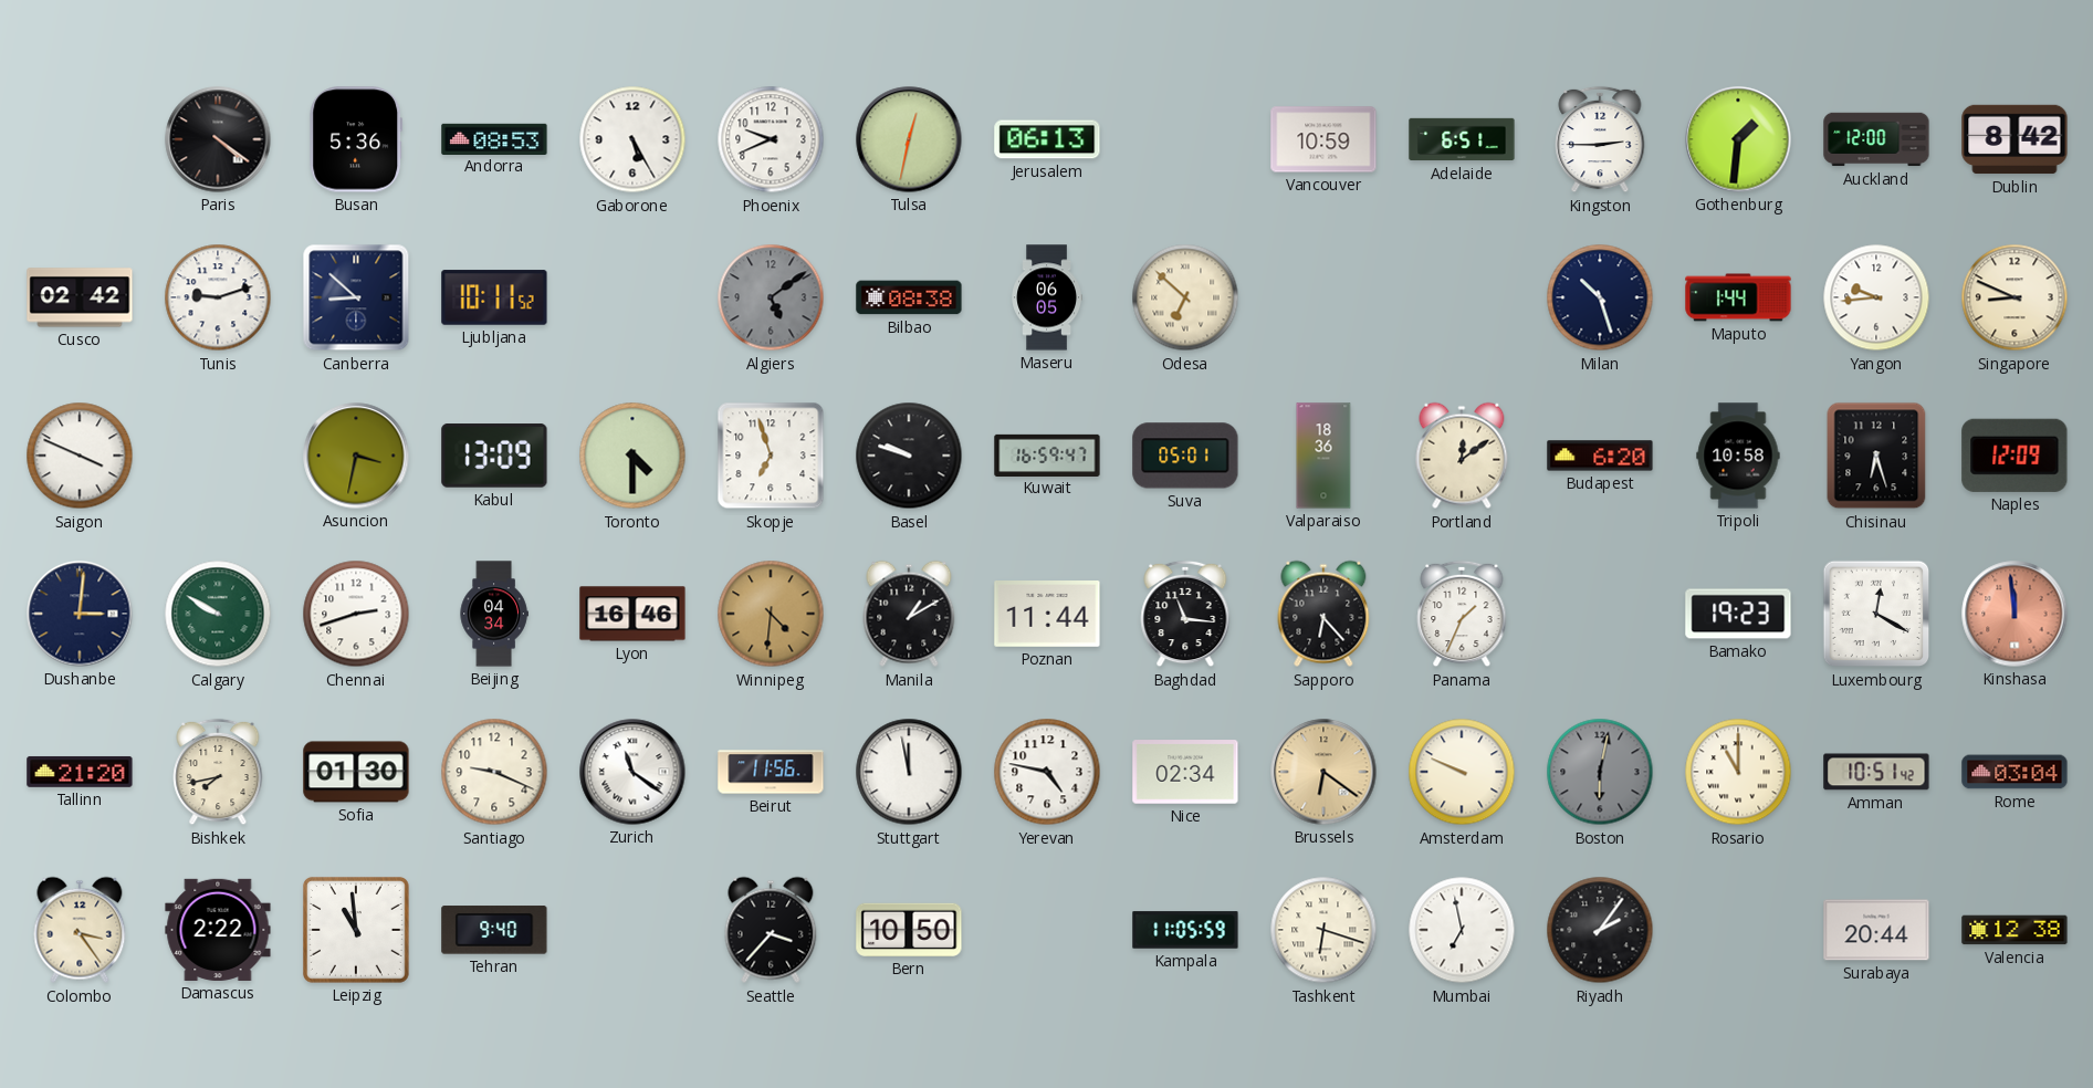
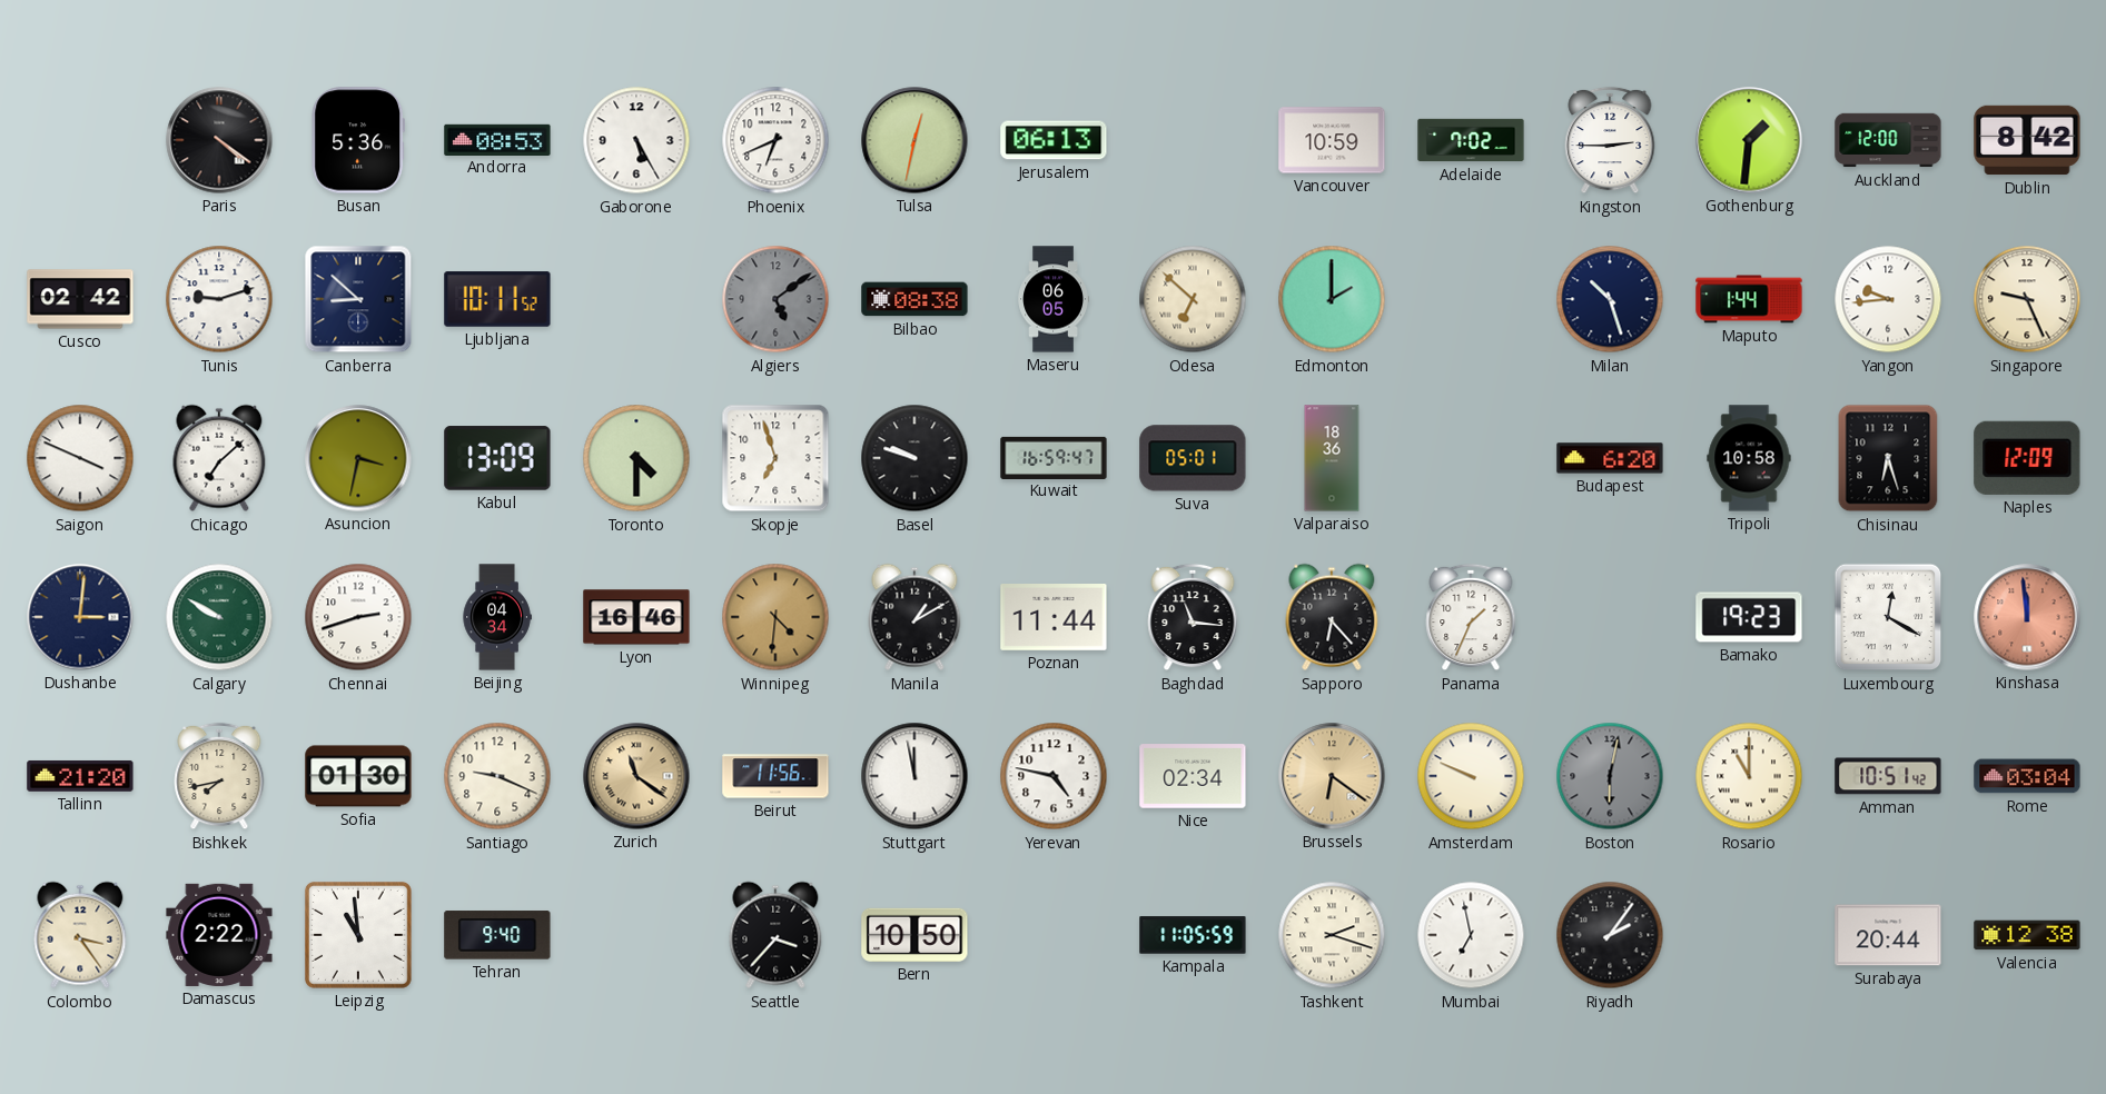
Phoenix: 9:41 -> 6:41 (775, 140)
Adelaide: 6:51 -> 7:02 (1471, 140)
Edmonton: none -> 2:00 (1332, 299)
Singapore: 8:49 -> 9:26 (2027, 299)
Chicago: none -> 7:08 (219, 458)
Portland: 12:09 -> none (1462, 456)
Zurich dial: white -> champagne (636, 776)
Tashkent: 6:18 -> 2:18 (1332, 935)
